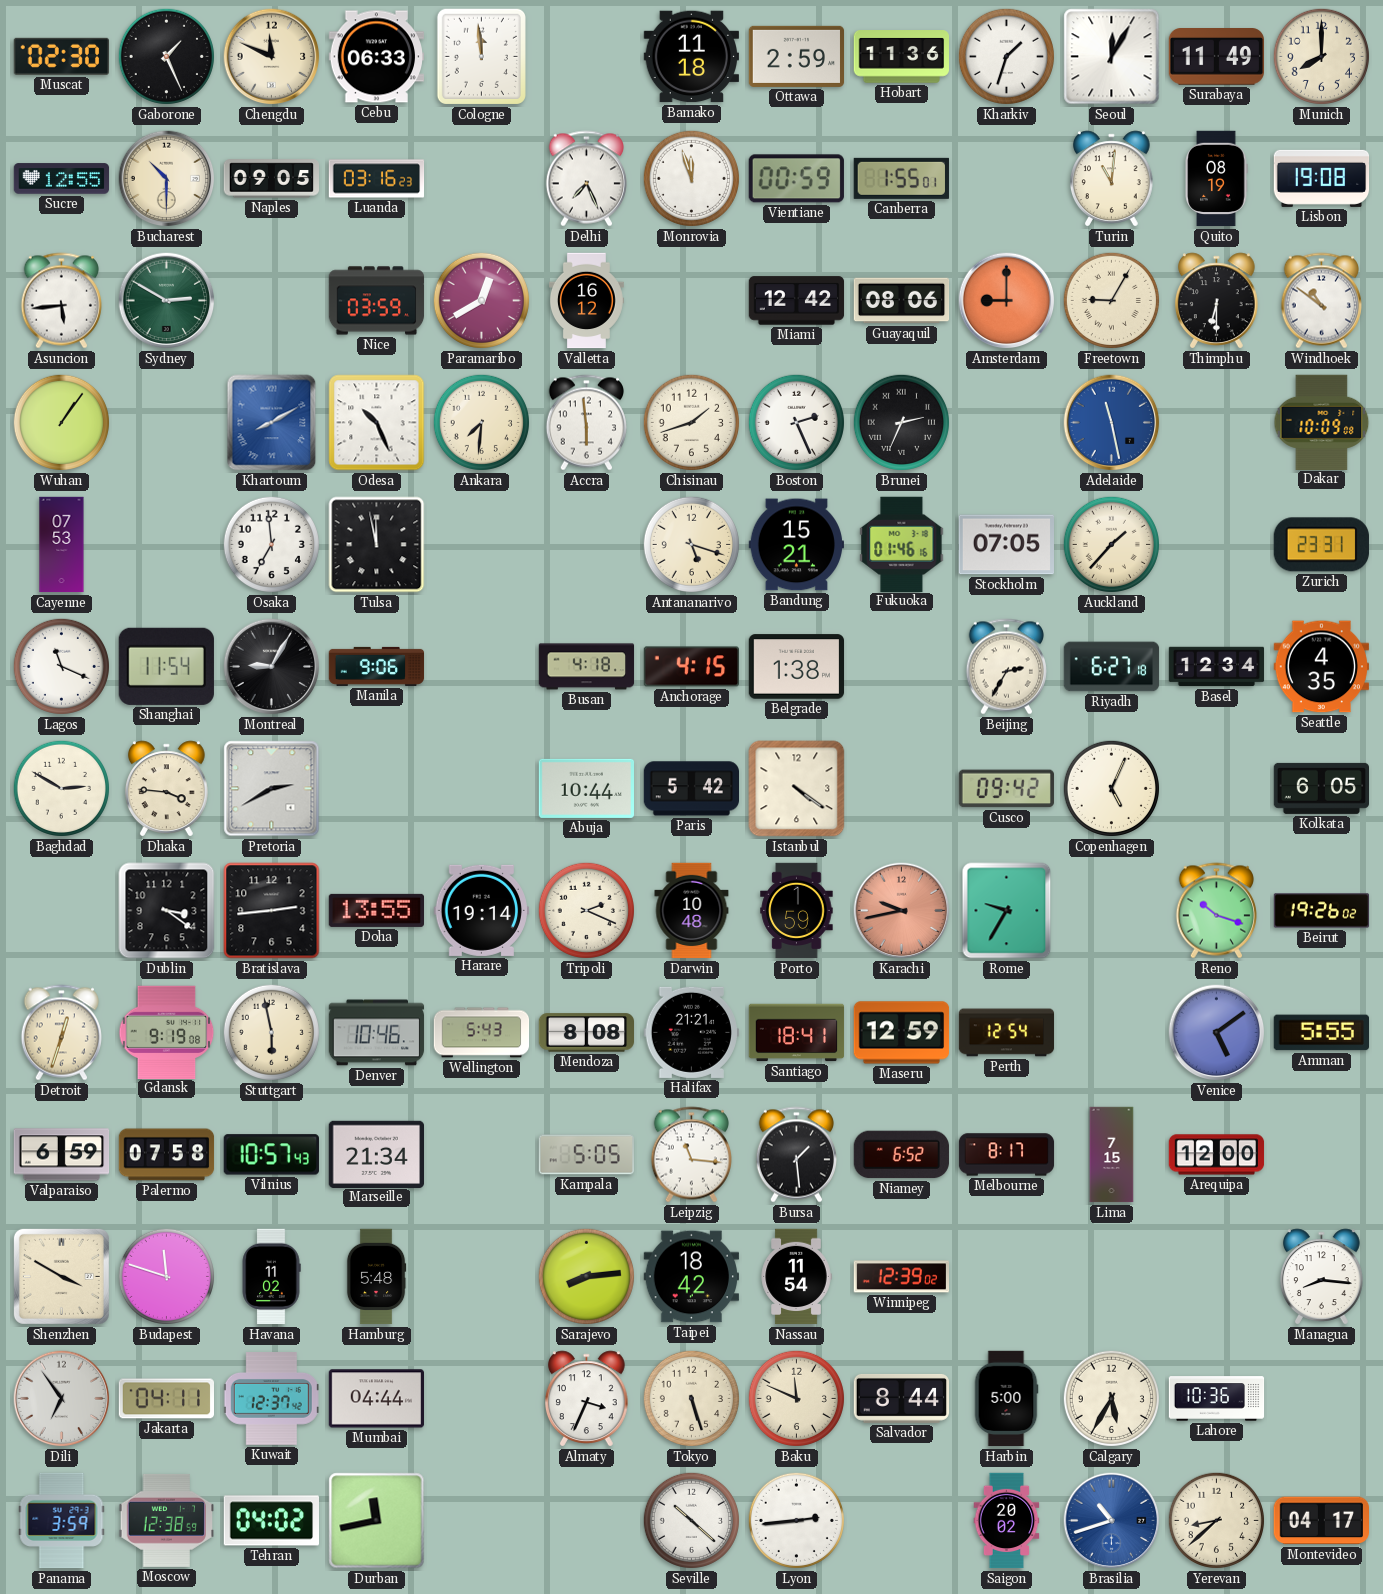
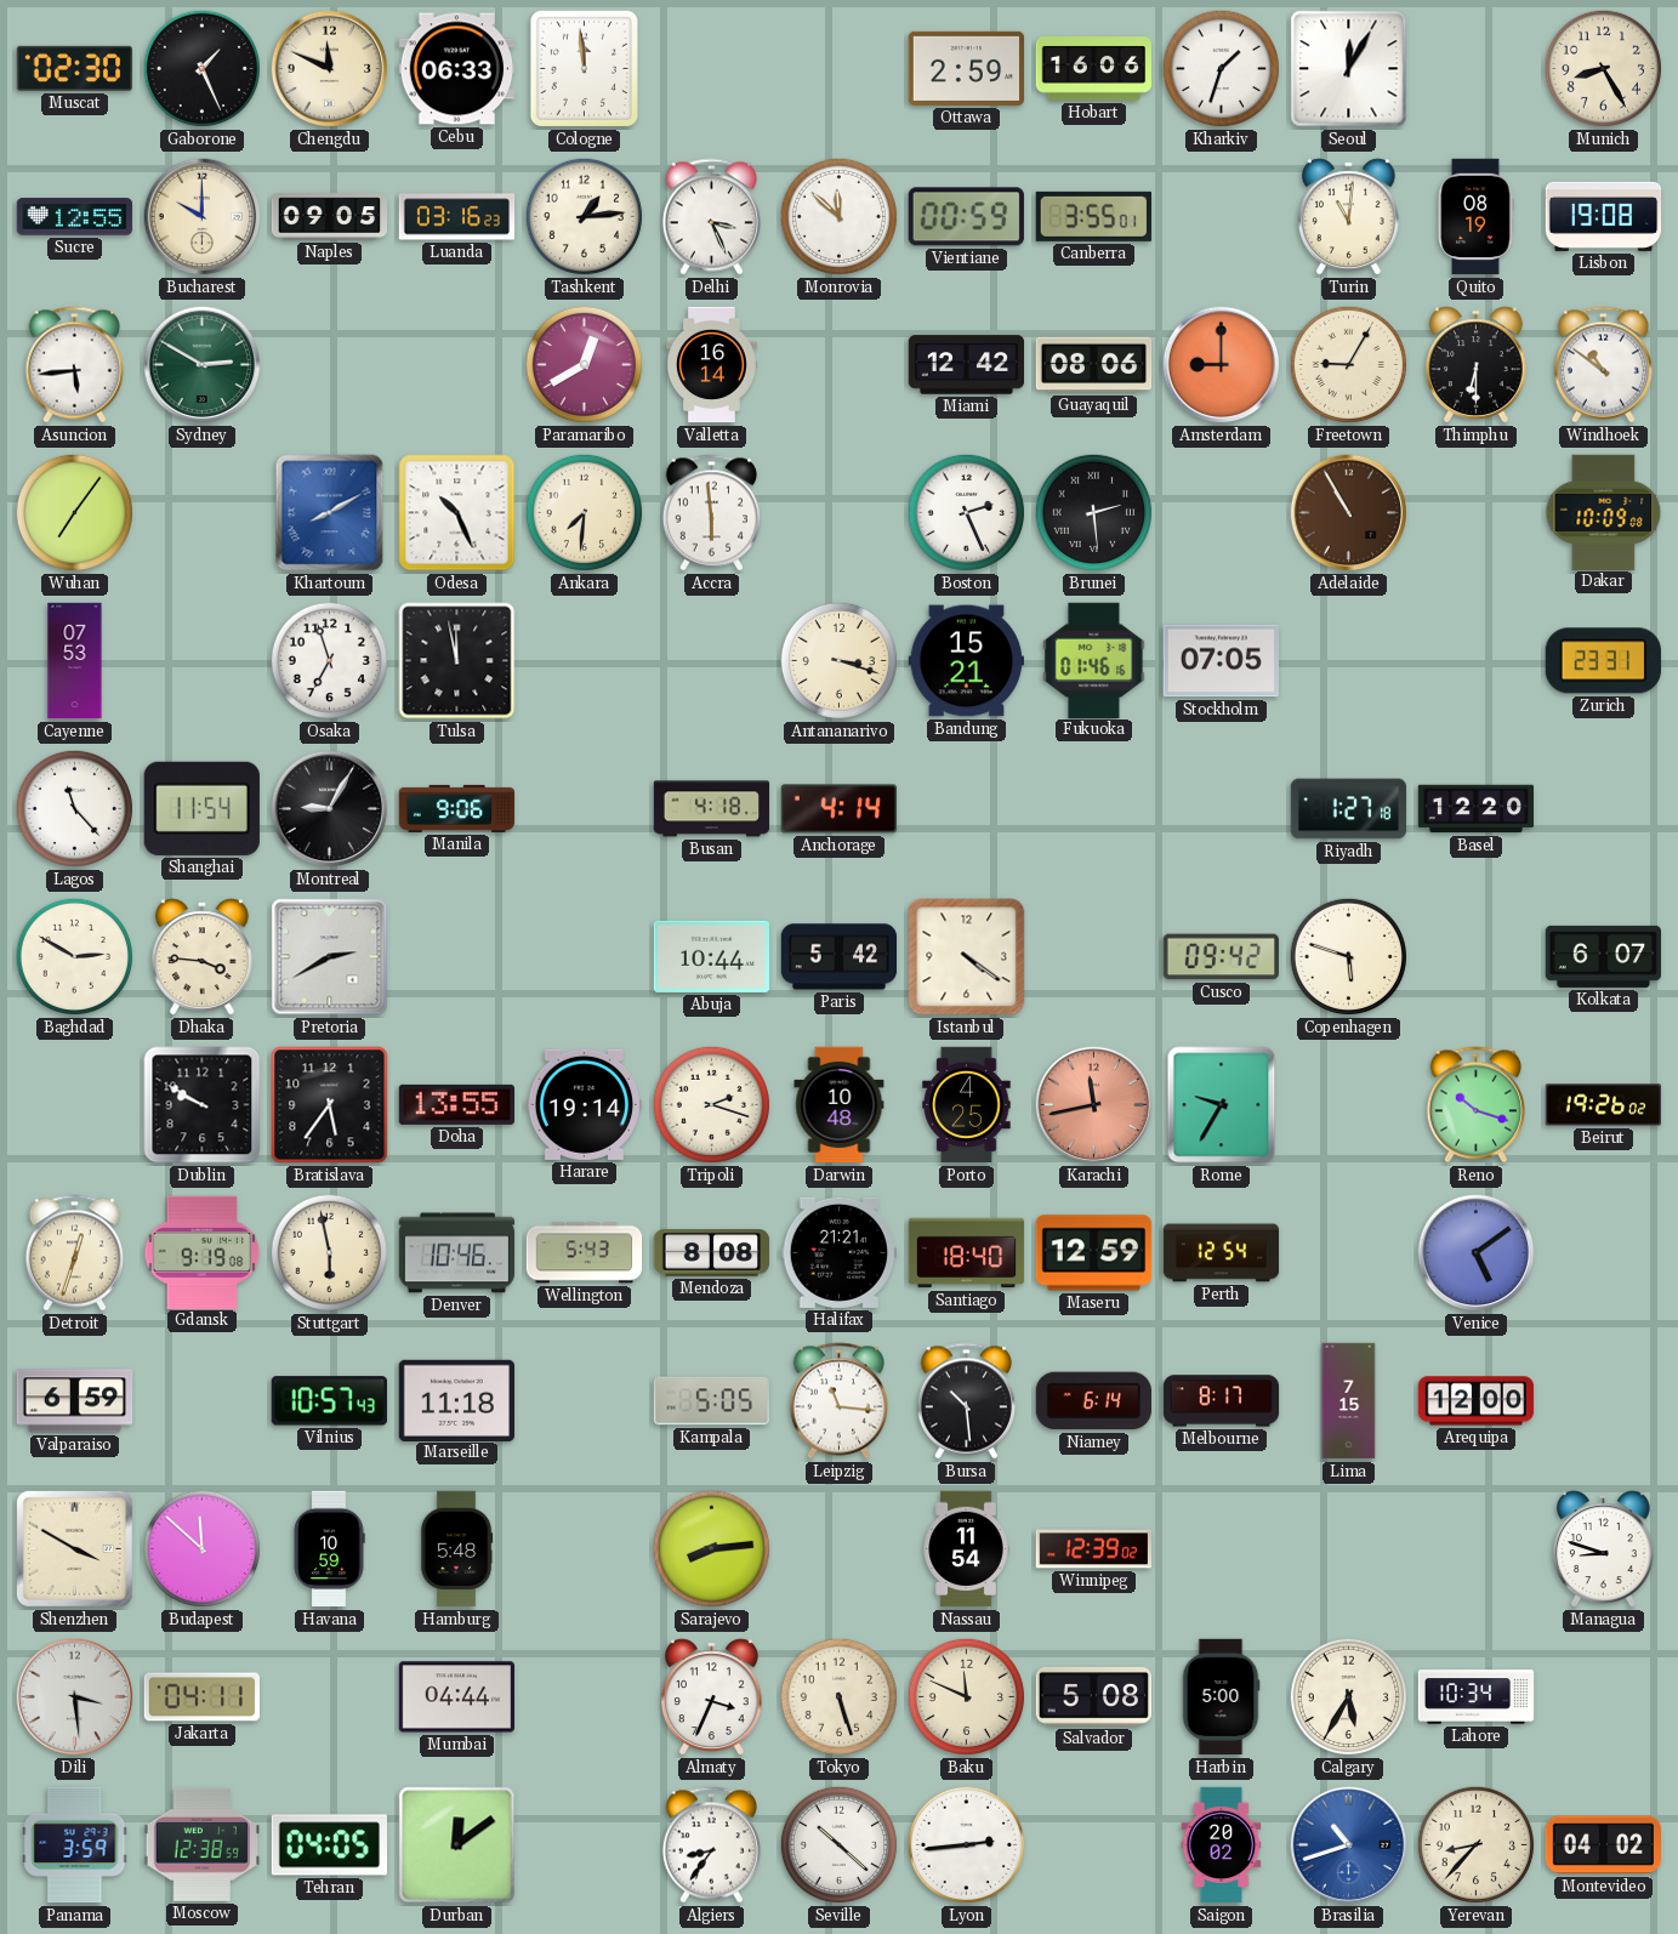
Bamako: 11:18 -> none (691, 57)
Hobart: 11:36 -> 16:06 (1094, 69)
Surabaya: 11:49 -> none (1216, 57)
Munich: 8:00 -> 8:25 (1603, 68)
Bucharest: 10:30 -> 10:00 (203, 217)
Tashkent: none -> 1:14 (584, 216)
Delhi: 7:26 -> 3:26 (711, 217)
Monrovia: 11:57 -> 11:52 (838, 216)
Canberra: 1:55 -> 3:55 (1093, 216)
Nice: 03:59 -> none (377, 301)
Valletta: 16:12 -> 16:14 (712, 365)
Wuhan: 1:06 -> 7:06 (74, 512)
Chisinau: 1:42 -> none (691, 422)
Brunei: 2:34 -> 2:29 (1093, 512)
Adelaide: 11:28 -> 10:55 (1349, 513)
Adelaide dial: blue -> brown (1349, 513)
Osaka: 6:59 -> 6:57 (329, 660)
Antananarivo: 5:18 -> 3:18 (838, 660)
Auckland: 1:37 -> none (1111, 544)
Lagos: 11:19 -> 11:23 (74, 808)
Anchorage: 4:15 -> 4:14 (840, 809)
Belgrade: 1:38 -> none (797, 667)
Beijing: 2:35 -> none (1006, 667)
Riyadh: 6:27 -> 1:27 (1349, 809)
Basel: 12:34 -> 12:20 (1477, 809)
Seattle: 4:35 -> none (1321, 667)
Copenhagen: 5:04 -> 5:48 (1348, 956)
Kolkata: 6:05 -> 6:07 (1603, 956)
Dublin: 3:21 -> 9:50 (203, 1105)
Bratislava: 2:44 -> 5:36 (330, 1105)
Tripoli: 2:19 -> 2:18 (711, 1104)
Porto: 1:59 -> 4:25 (967, 1105)
Karachi: 9:43 -> 11:43 (1094, 1105)
Santiago: 18:41 -> 18:40 (967, 1253)
Amman: 5:55 -> none (1321, 1033)
Palermo: 07:58 -> none (167, 1155)
Marseille: 21:34 -> 11:18 (456, 1400)
Bursa: 1:29 -> 10:29 (966, 1401)
Niamey: 6:52 -> 6:14 (1093, 1401)
Budapest: 11:48 -> 11:52 (201, 1548)
Havana: 11:02 -> 10:59 (329, 1549)
Taipei: 18:42 -> none (691, 1277)
Managua: 8:16 -> 8:48 (1603, 1549)
Dili: 6:54 -> 3:29 (75, 1697)
Kuwait: 12:37 -> none (271, 1399)
Salvador: 8:44 -> 5:08 (1093, 1696)
Lahore: 10:36 -> 10:34 (1477, 1697)
Tehran: 04:02 -> 04:05 (329, 1845)
Durban: 11:43 -> 12:09 (457, 1845)
Algiers: none -> 8:36 (711, 1845)
Yerevan: 8:38 -> 8:37 (1475, 1844)
Montevideo: 04:17 -> 04:02 (1603, 1845)
